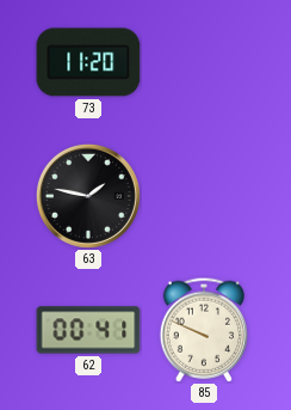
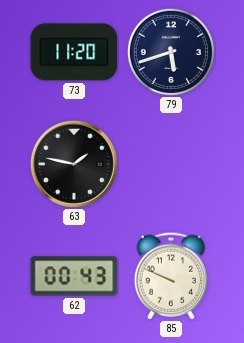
79: none -> 5:42 (171, 52)
62: 00:41 -> 00:43 (74, 276)
